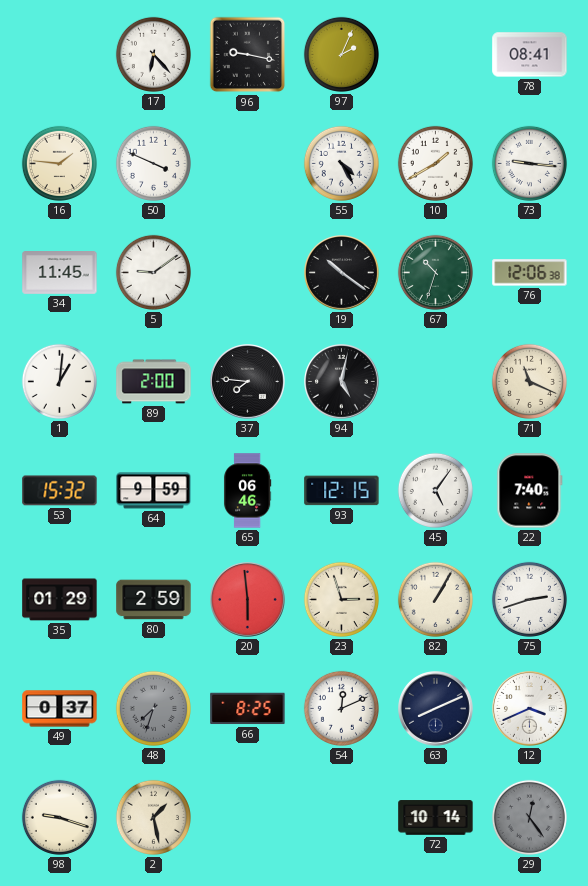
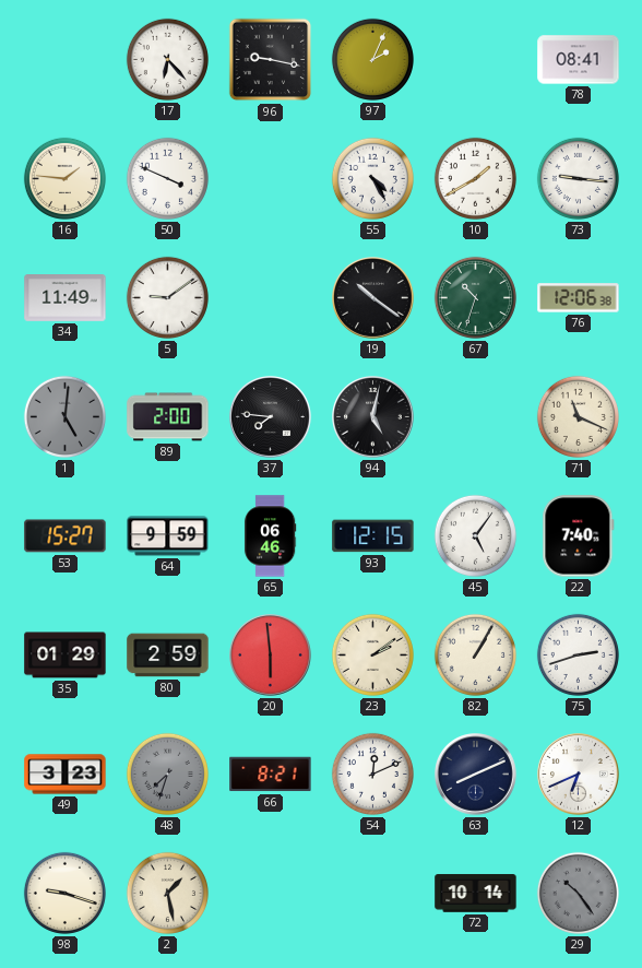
34: 11:45 -> 11:49 (66, 298)
1: 1:01 -> 5:01 (64, 416)
1 dial: white -> grey (64, 416)
53: 15:32 -> 15:27 (66, 536)
23: 2:57 -> 2:09 (372, 654)
49: 0:37 -> 3:23 (66, 775)
66: 8:25 -> 8:21 (271, 775)
12: 3:41 -> 6:41 (579, 775)
29: 12:24 -> 10:24 (578, 893)
